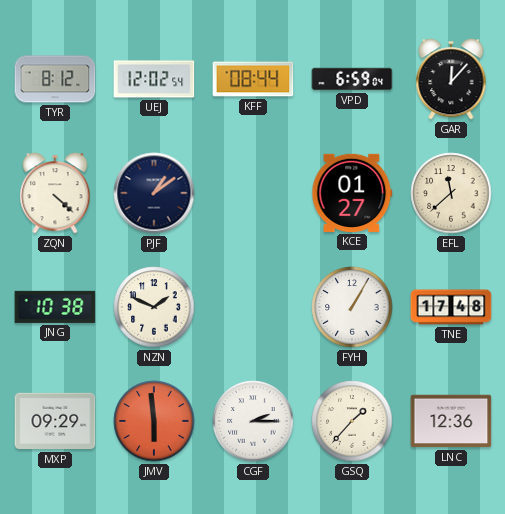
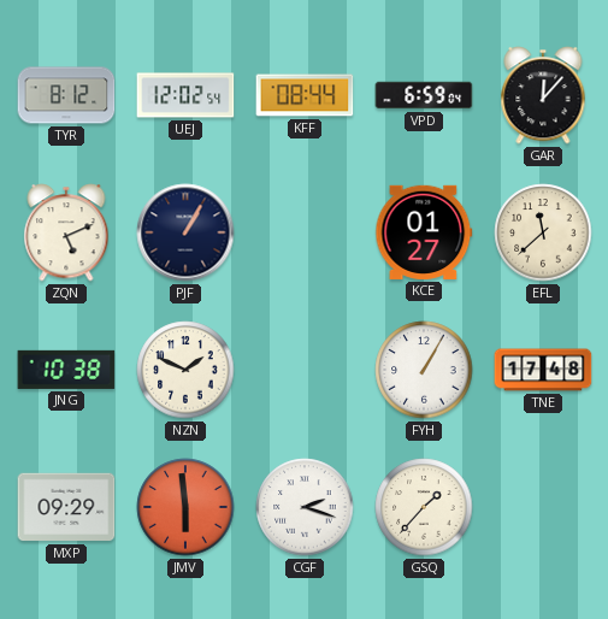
ZQN: 4:22 -> 5:11 (66, 232)
PJF: 1:09 -> 1:05 (185, 232)
CGF: 2:15 -> 2:18 (305, 507)
LNC: 12:36 -> none (451, 421)
